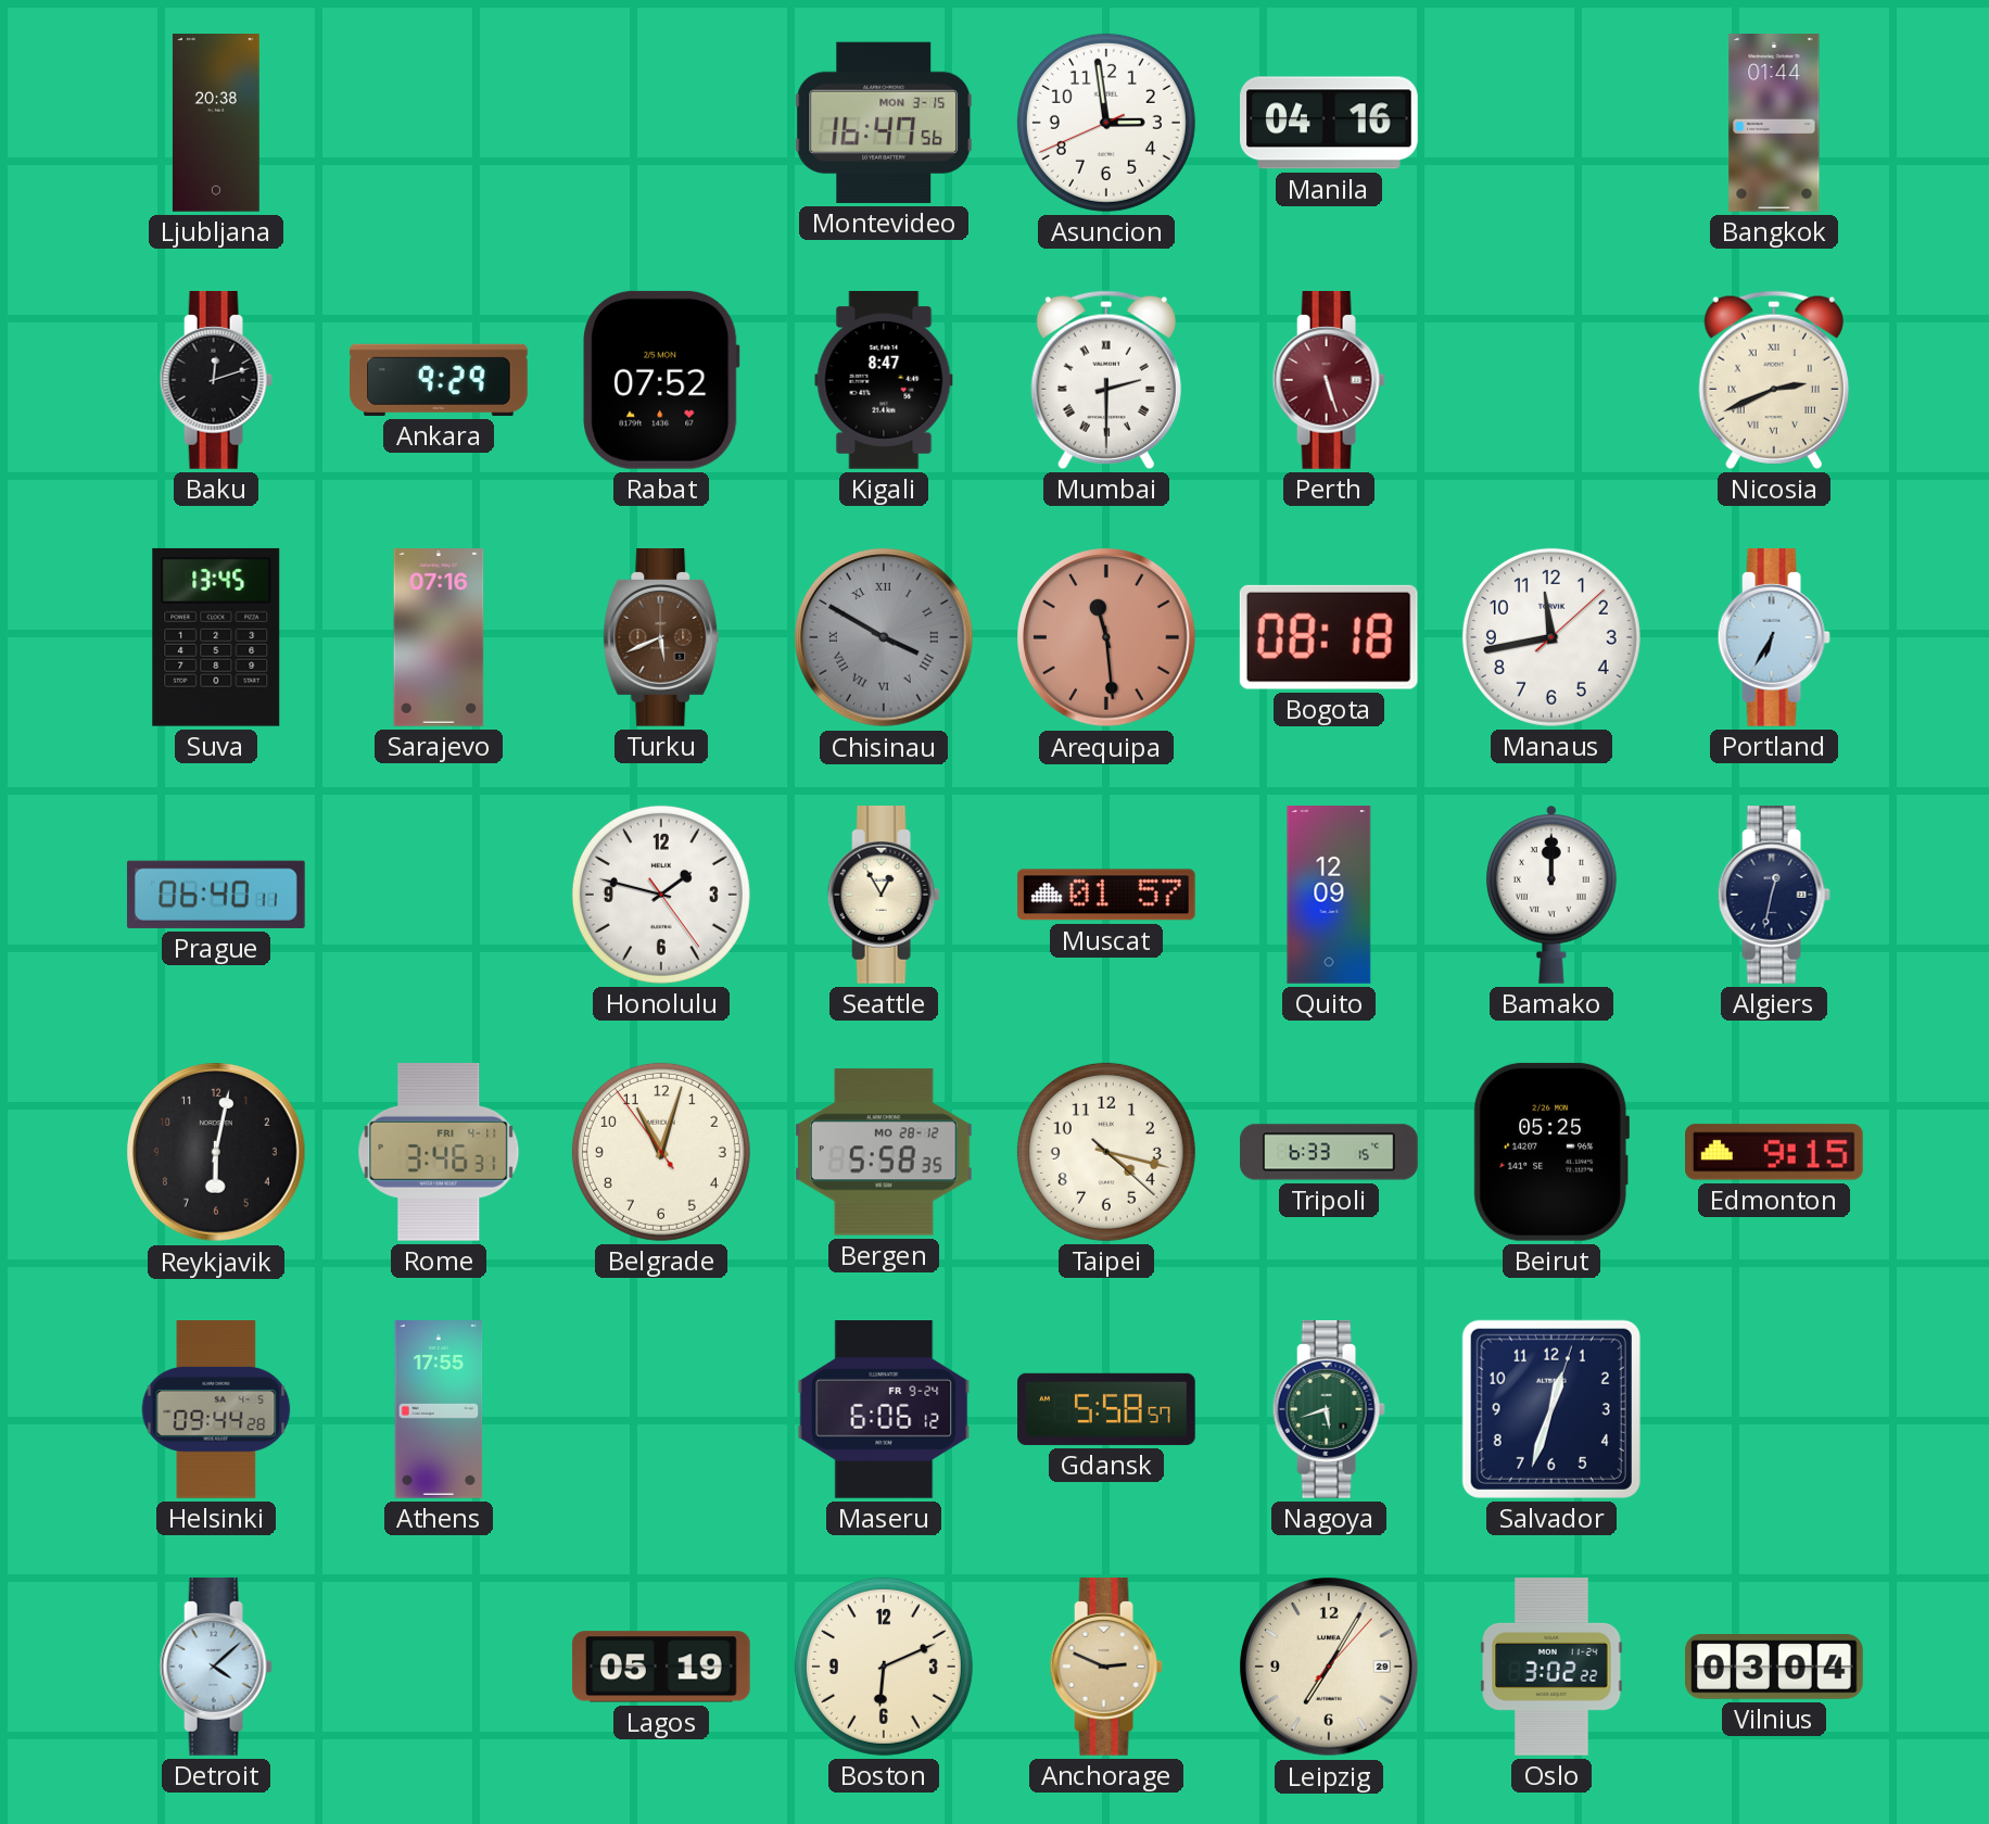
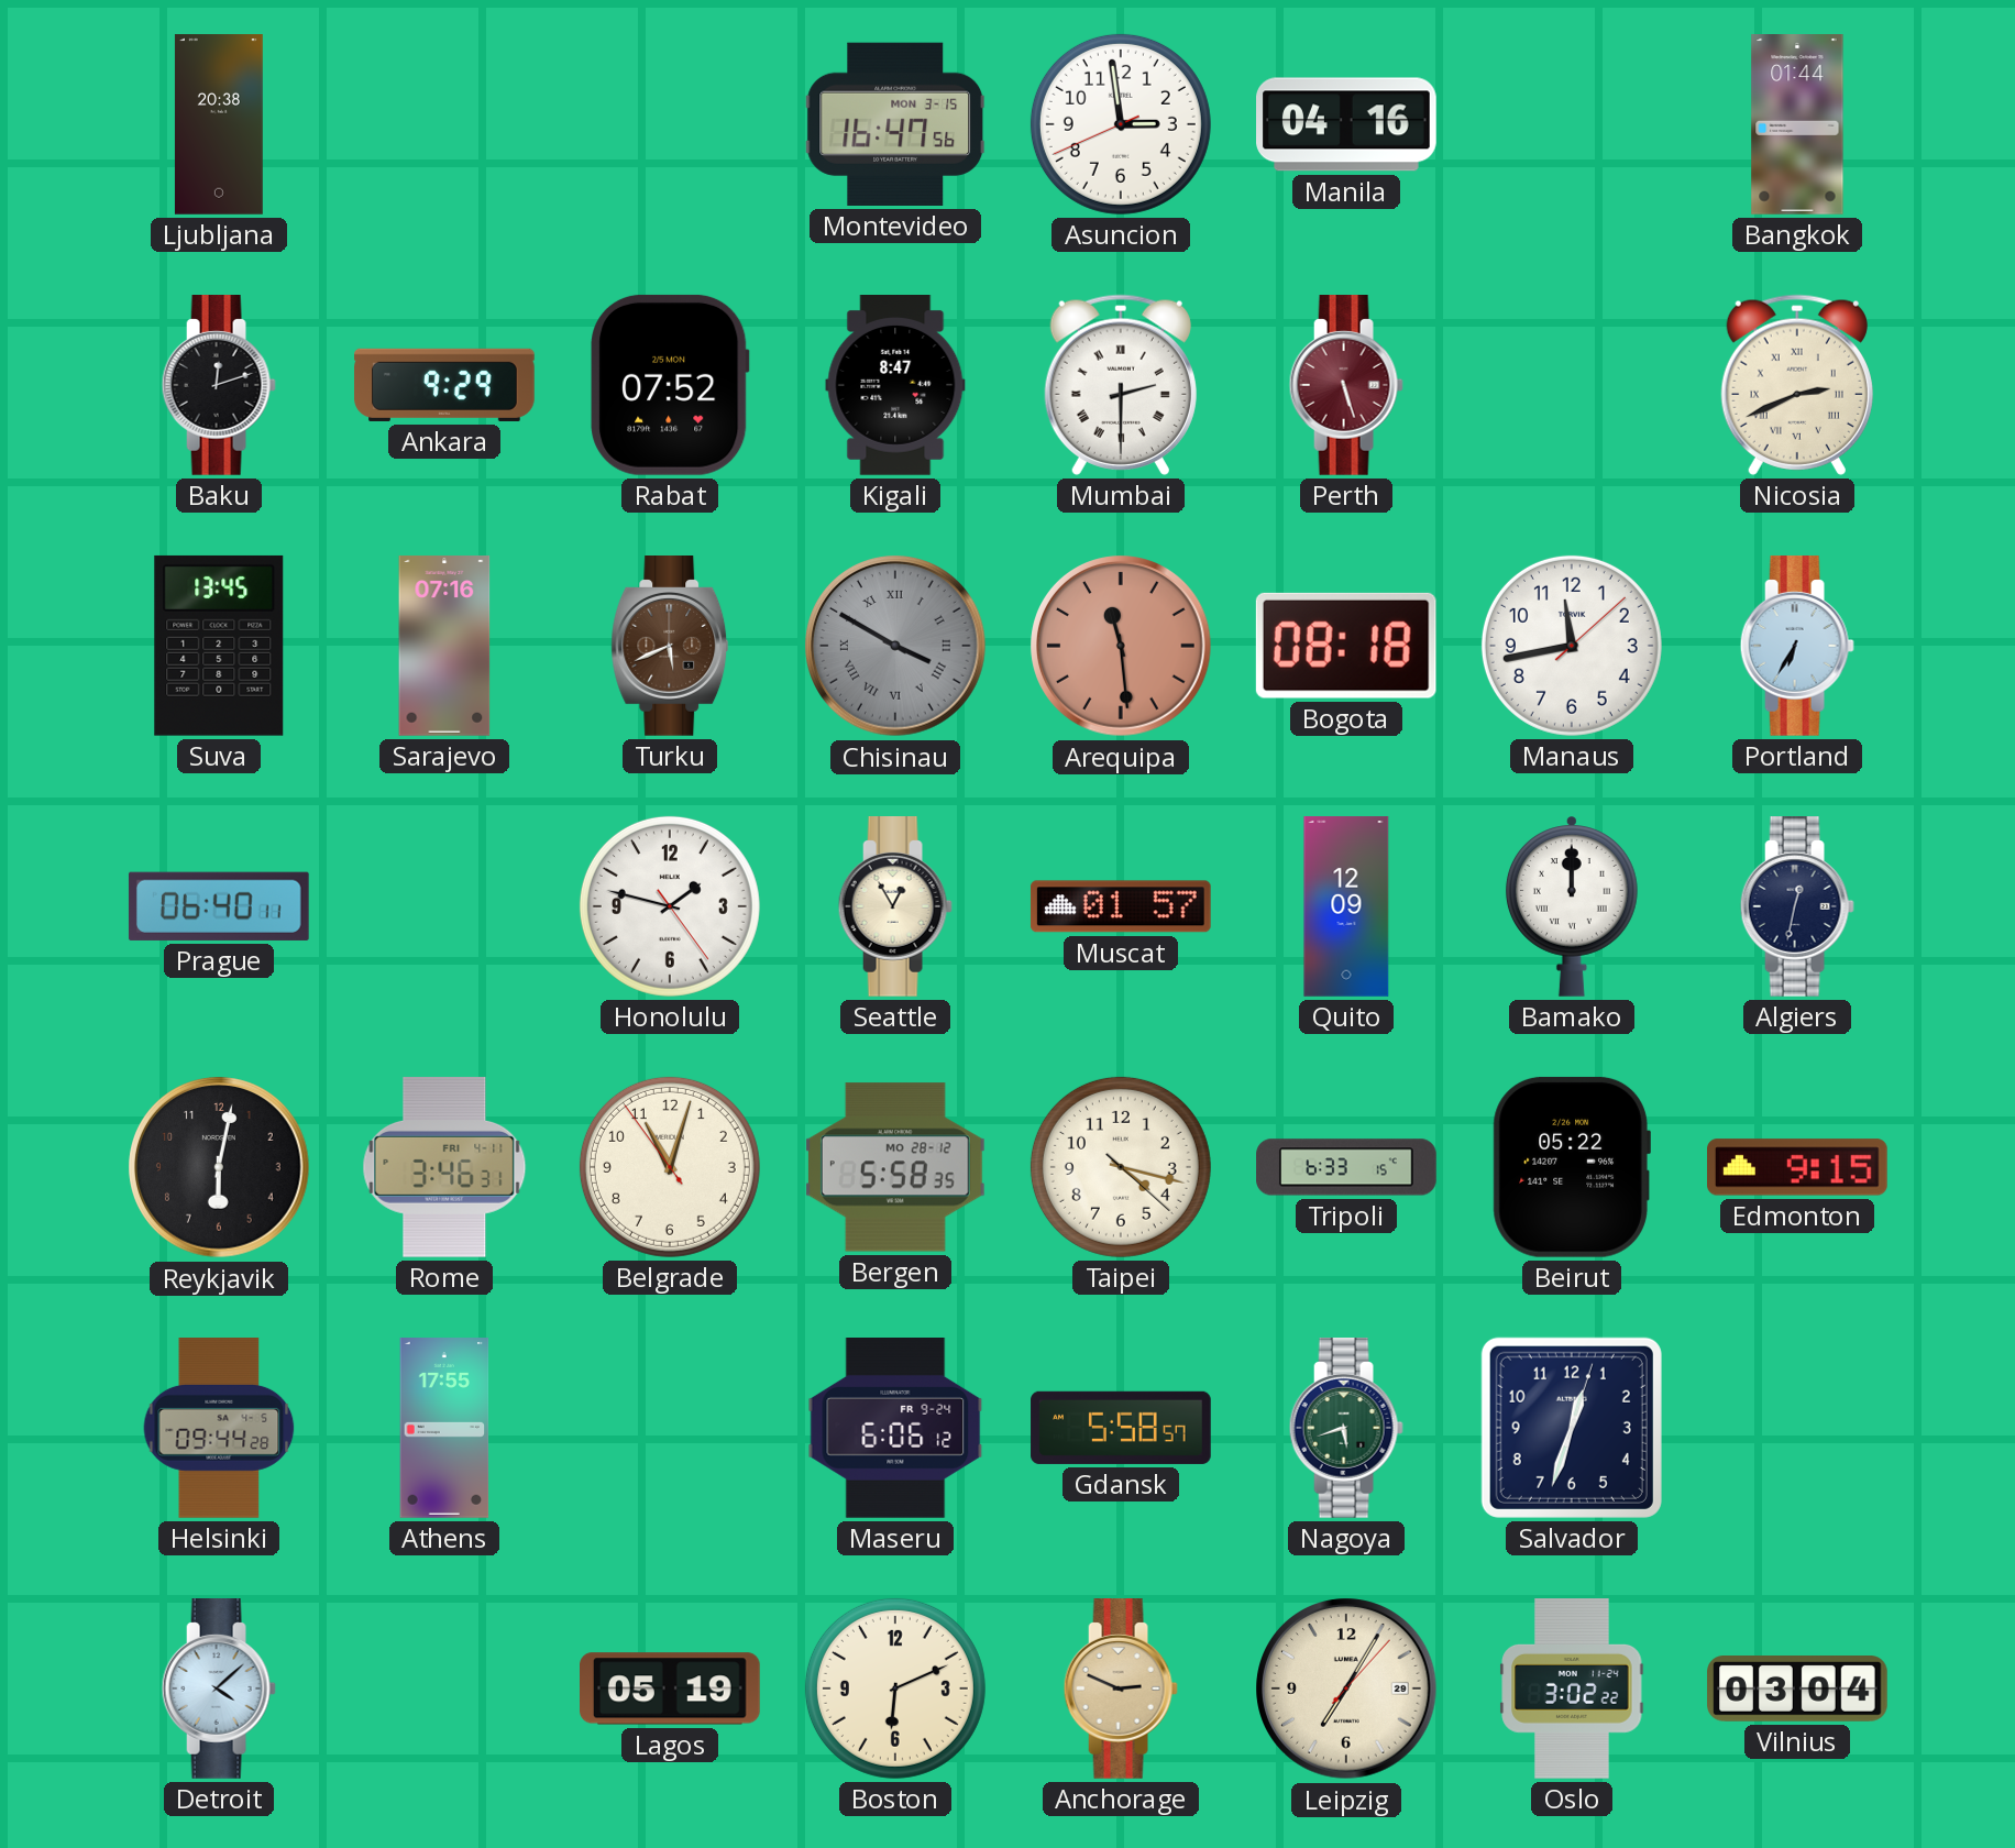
Beirut: 05:25 -> 05:22 (1572, 1167)
